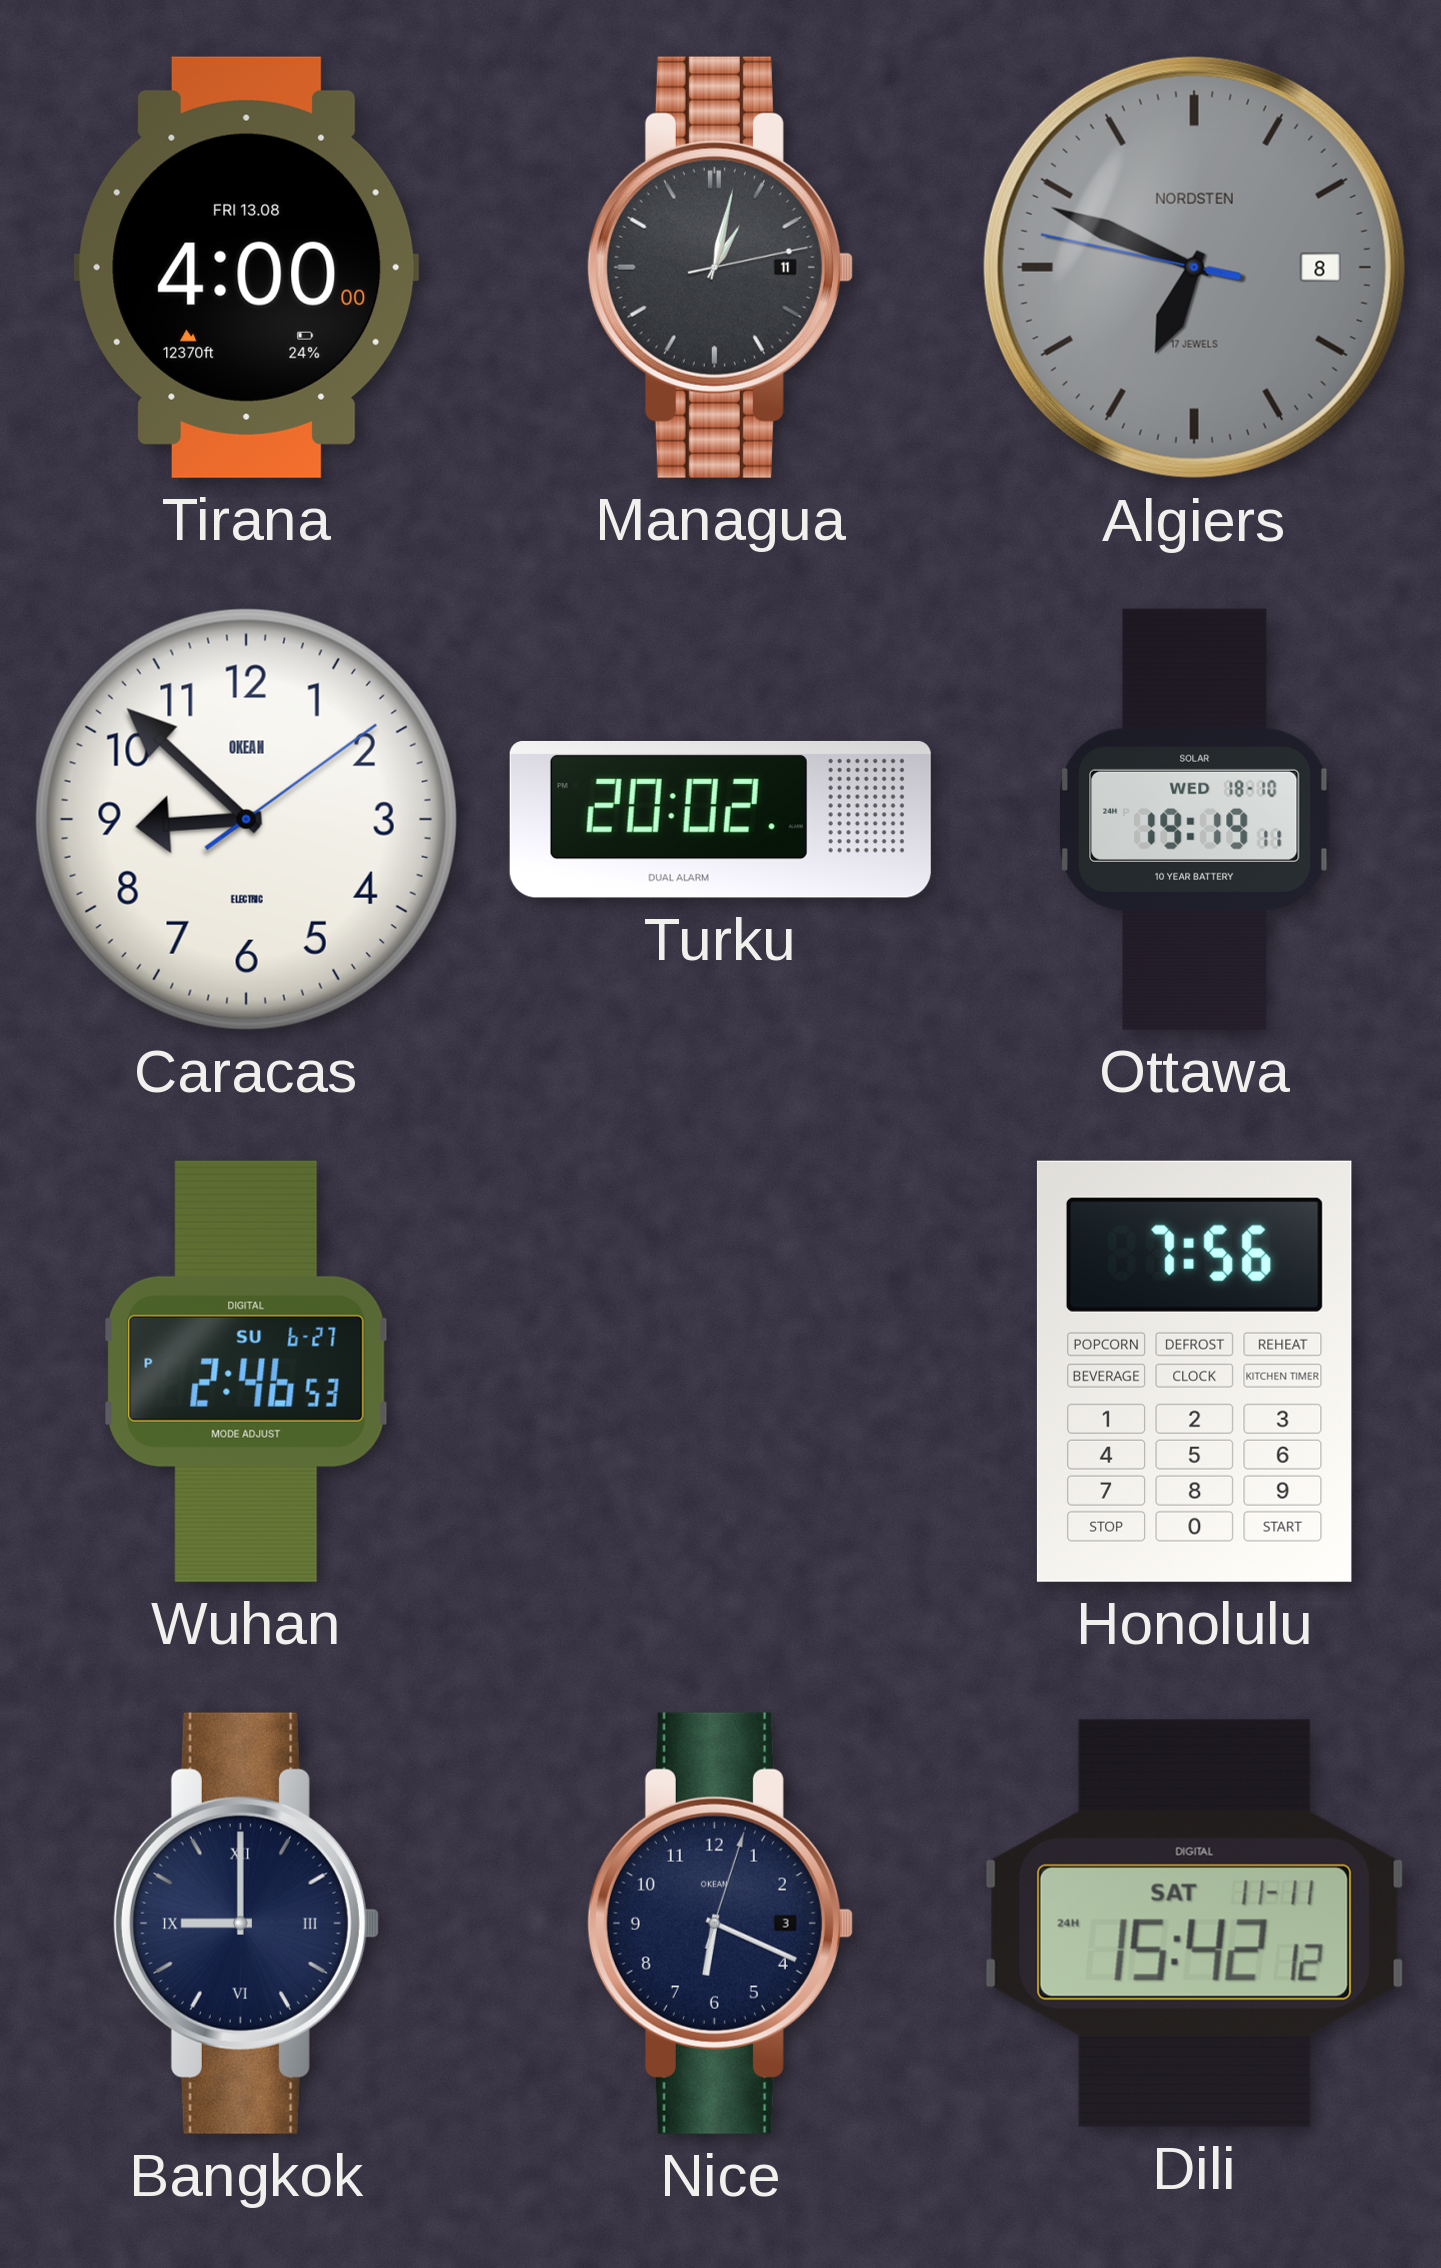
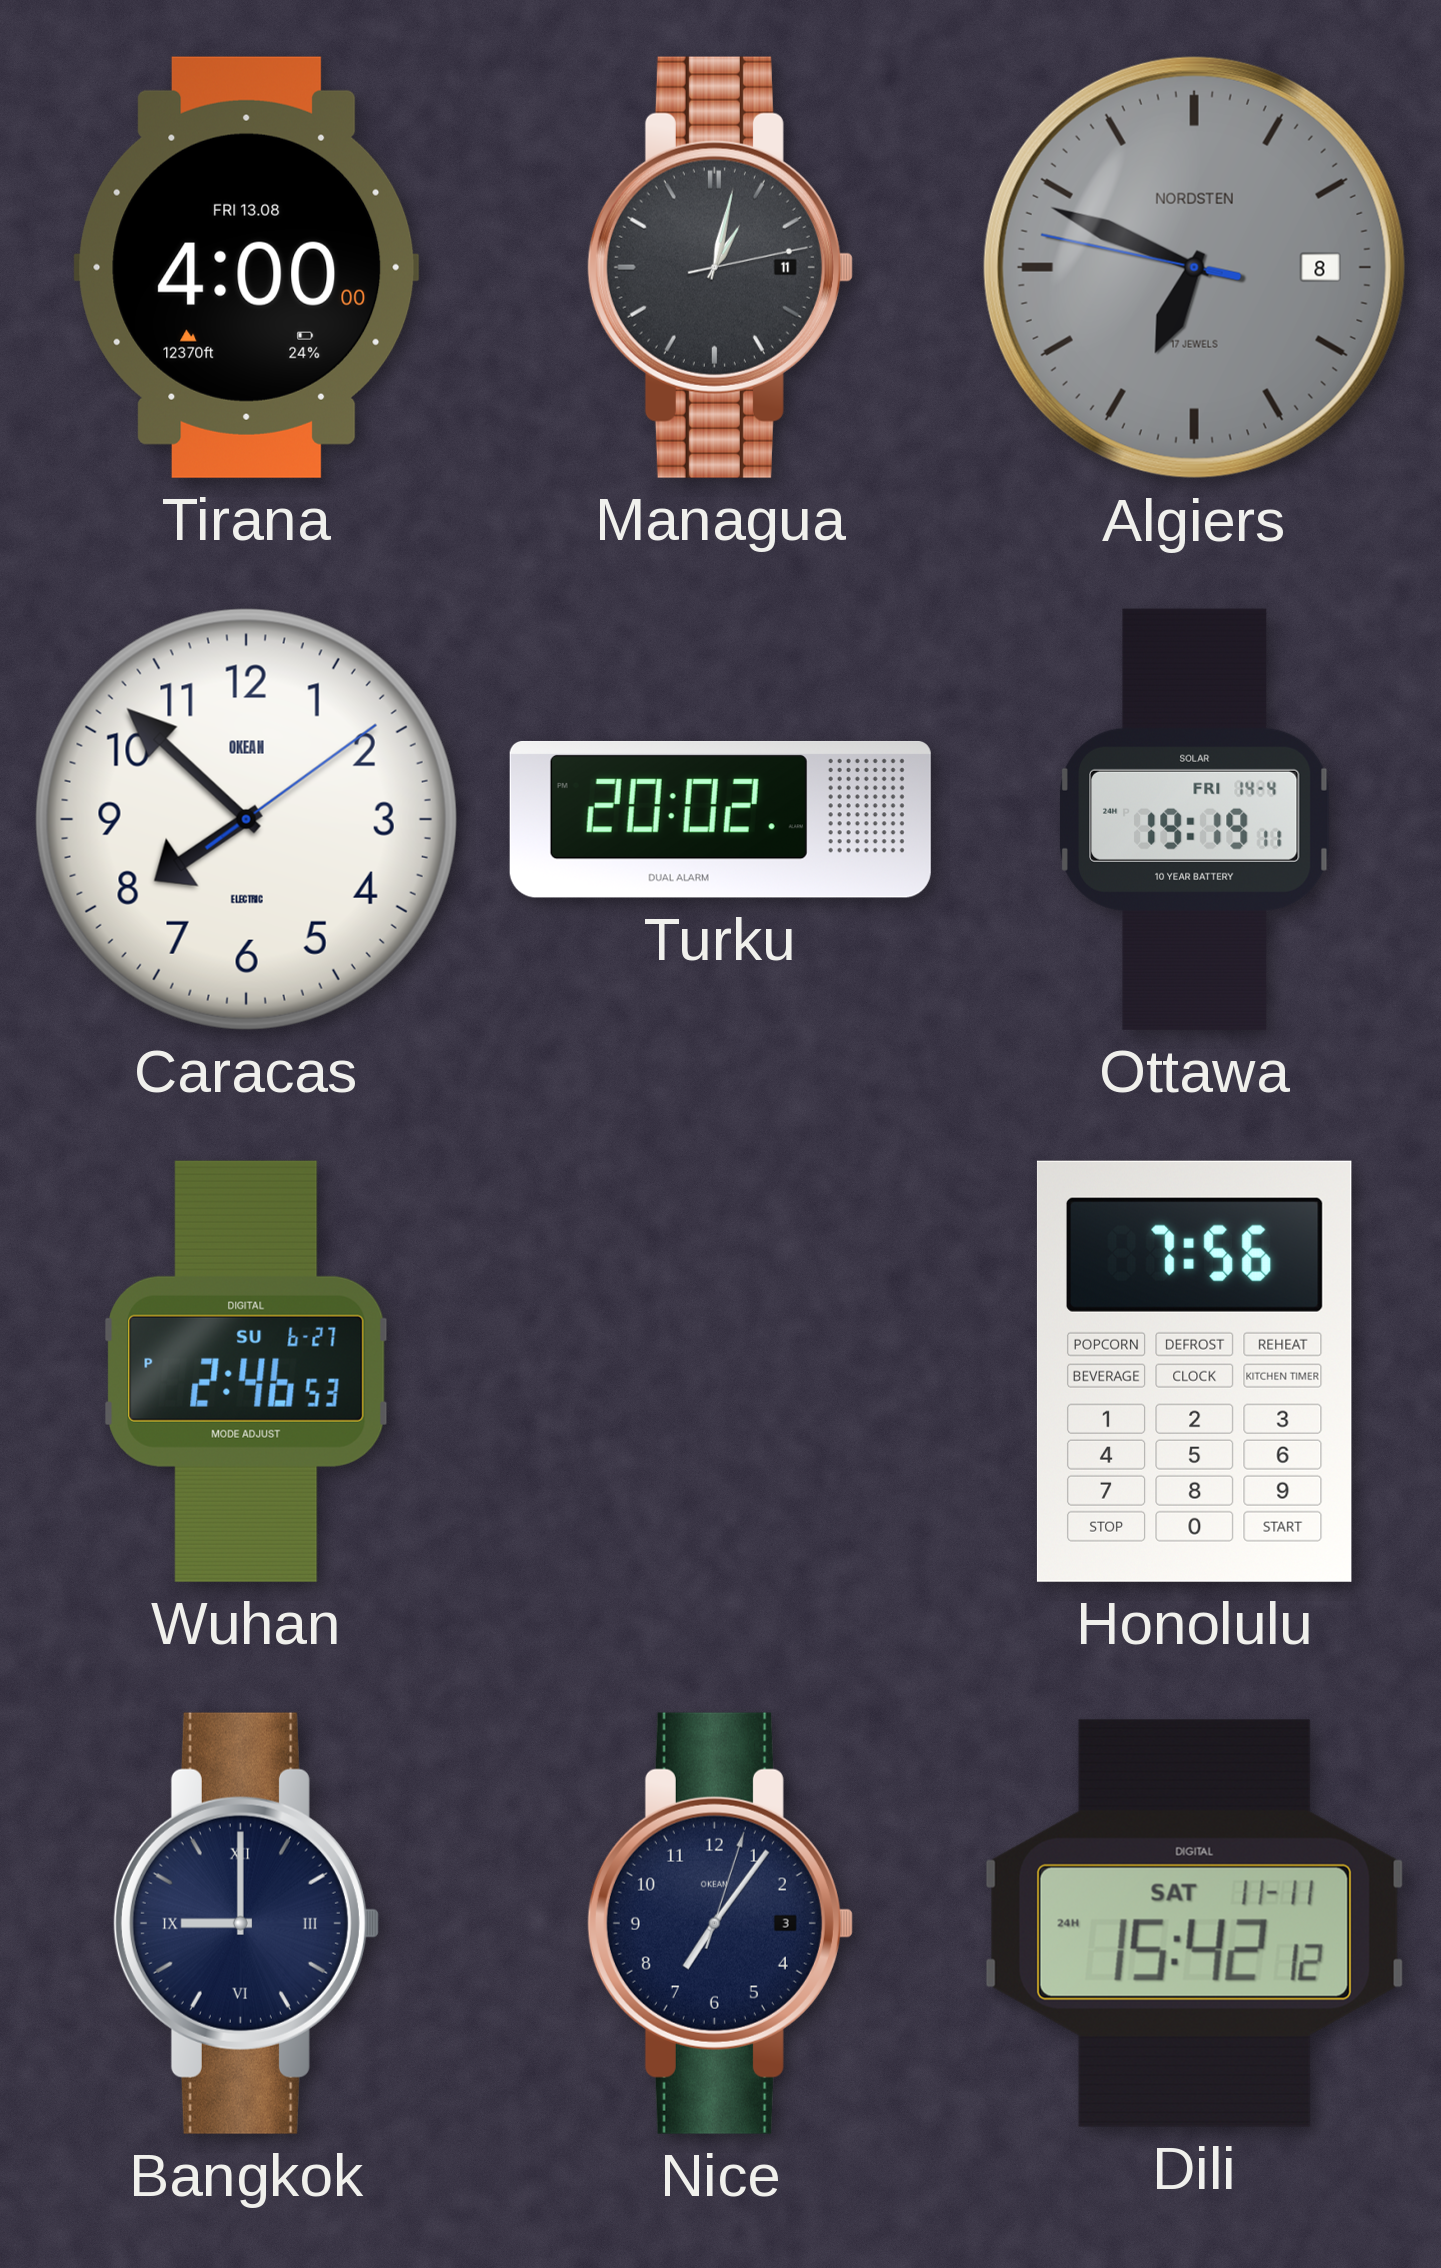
Caracas: 8:52 -> 7:52 (246, 819)
Ottawa date: WED 18-10 -> FRI 14-4 (1194, 819)
Nice: 6:19 -> 7:06 (720, 1923)
